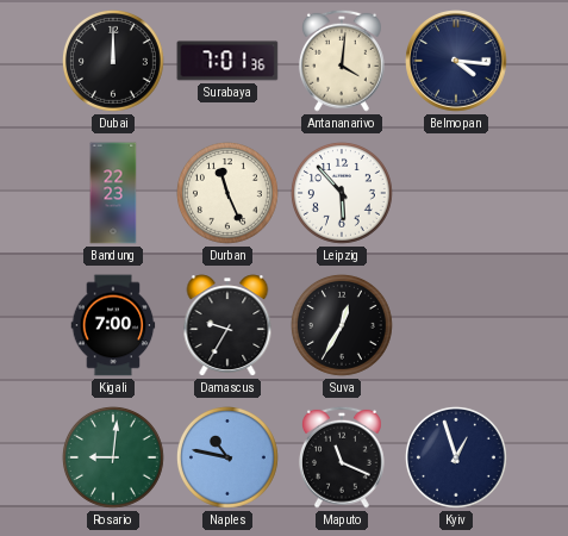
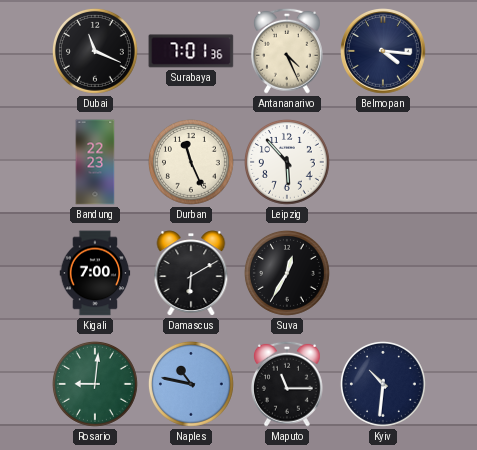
Dubai: 12:00 -> 11:19 (95, 51)
Antananarivo: 4:01 -> 4:26 (287, 51)
Damascus: 9:35 -> 6:10 (191, 273)
Maputo: 11:19 -> 11:15 (287, 384)
Kyiv: 12:57 -> 10:31 (383, 384)
